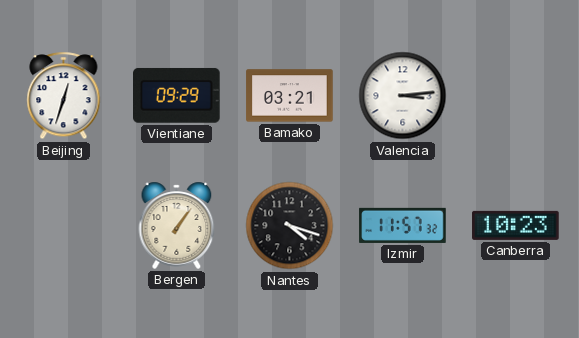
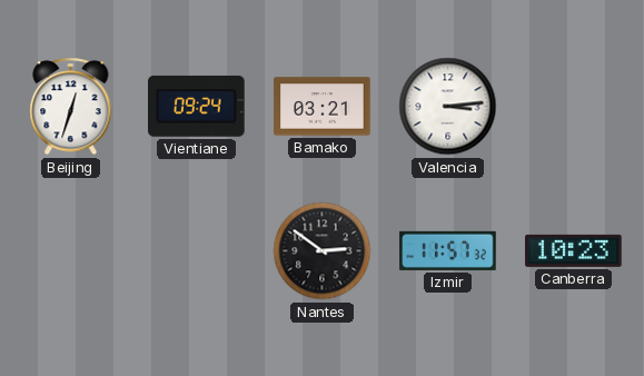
Vientiane: 09:29 -> 09:24 (197, 107)
Bergen: 1:06 -> none (177, 225)
Nantes: 4:18 -> 2:51 (323, 251)
